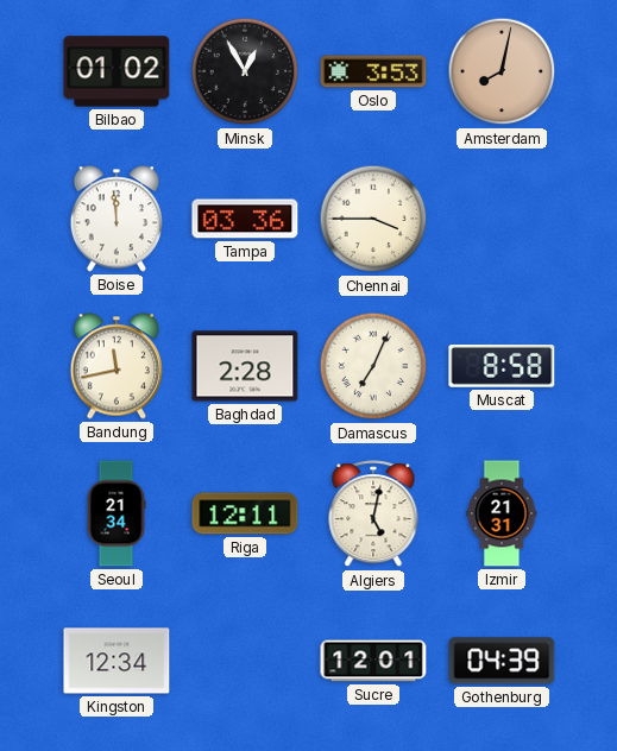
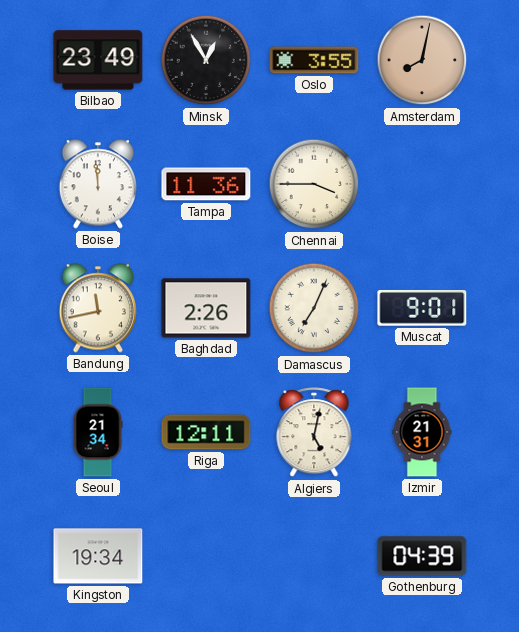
Bilbao: 01:02 -> 23:49 (98, 60)
Oslo: 3:53 -> 3:55 (314, 60)
Tampa: 03:36 -> 11:36 (206, 184)
Baghdad: 2:28 -> 2:26 (206, 308)
Muscat: 8:58 -> 9:01 (422, 308)
Kingston: 12:34 -> 19:34 (98, 556)
Sucre: 12:01 -> none (373, 661)
